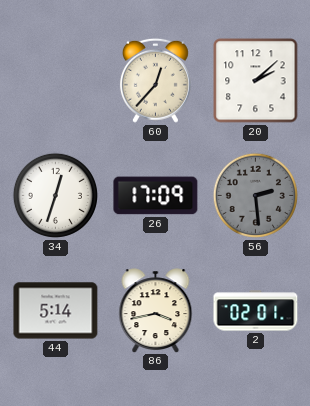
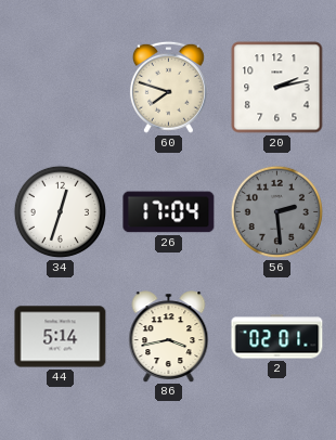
60: 12:37 -> 7:48 (168, 87)
20: 2:08 -> 2:13 (277, 88)
26: 17:09 -> 17:04 (169, 212)
